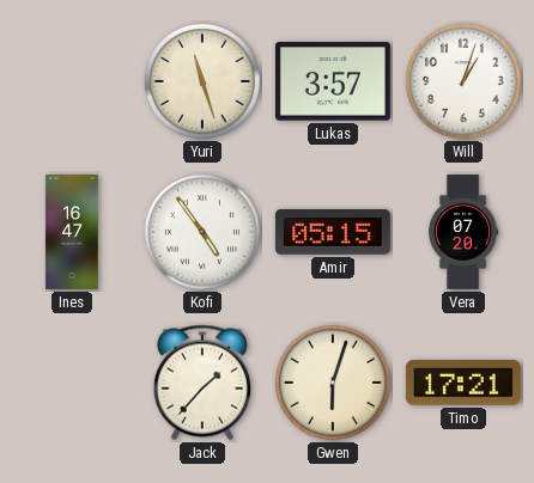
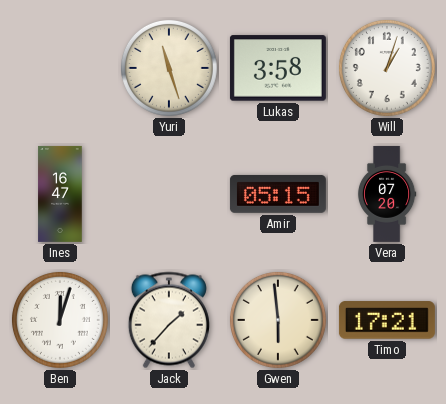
Lukas: 3:57 -> 3:58 (278, 68)
Kofi: 4:54 -> none (202, 232)
Ben: none -> 12:03 (60, 320)
Gwen: 6:03 -> 5:59 (278, 320)
